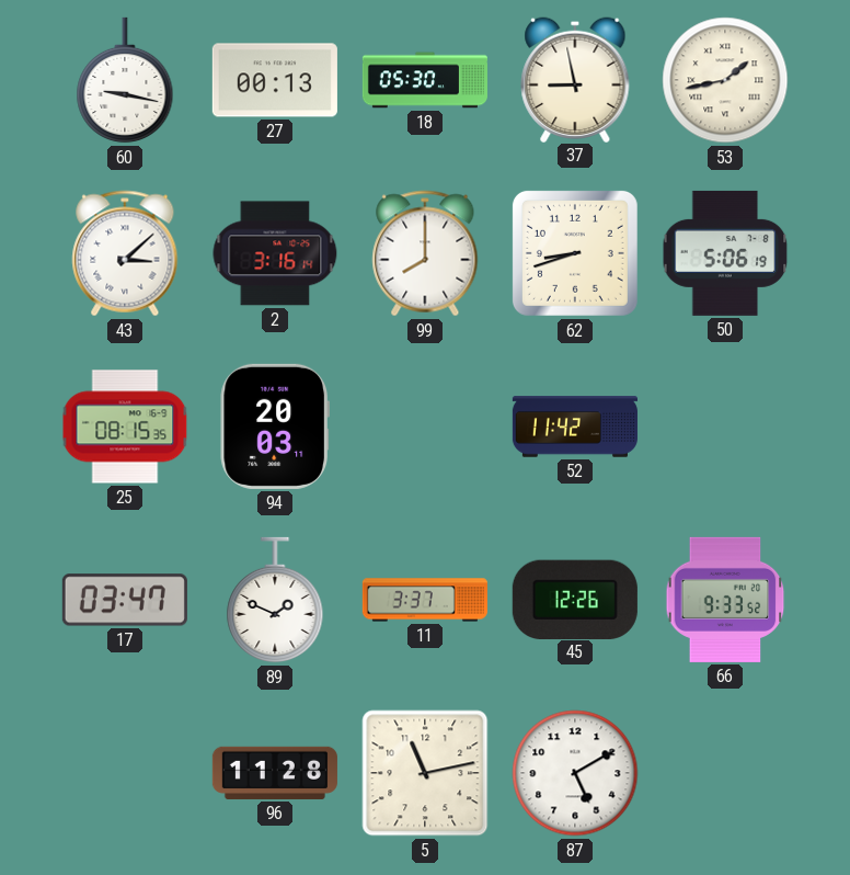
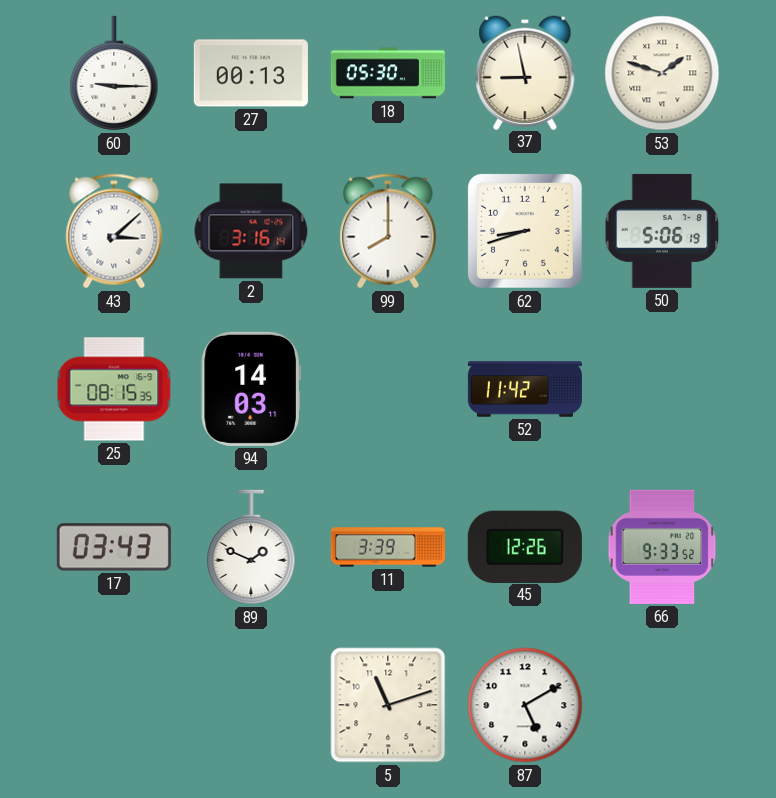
60: 9:17 -> 9:15 (114, 73)
53: 1:43 -> 1:48 (662, 73)
94: 20:03 -> 14:03 (250, 389)
17: 03:47 -> 03:43 (114, 547)
11: 3:37 -> 3:39 (388, 547)
96: 11:28 -> none (275, 773)
5: 11:13 -> 11:12 (388, 705)
